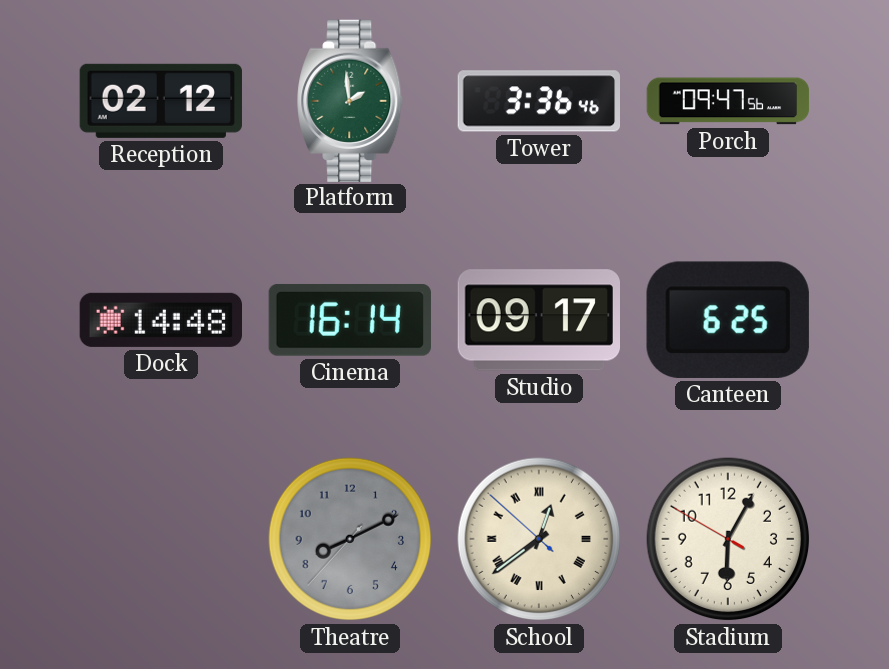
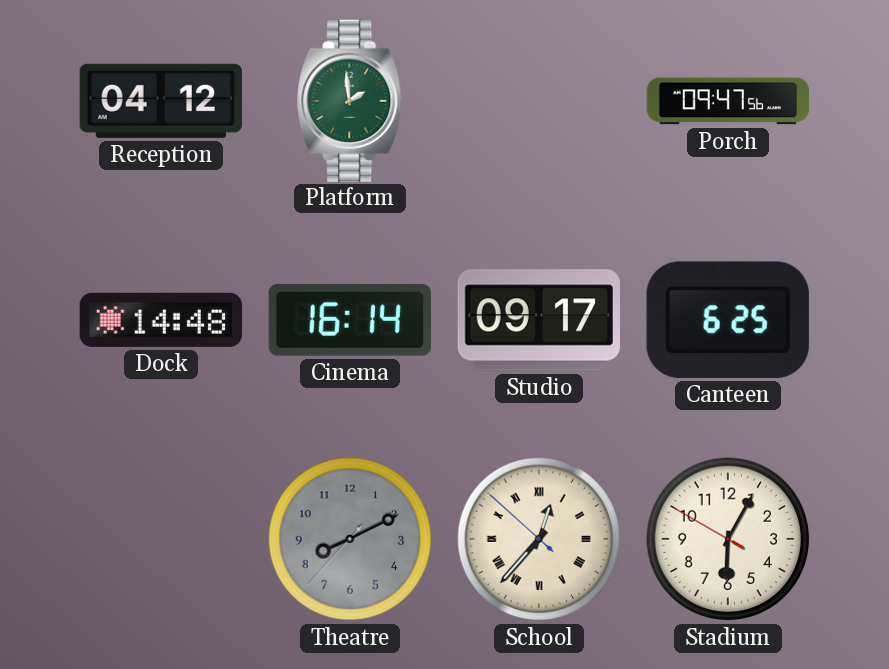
Reception: 02:12 -> 04:12 (161, 101)
Tower: 3:36 -> none (538, 101)
School: 12:38 -> 12:36 (539, 539)
